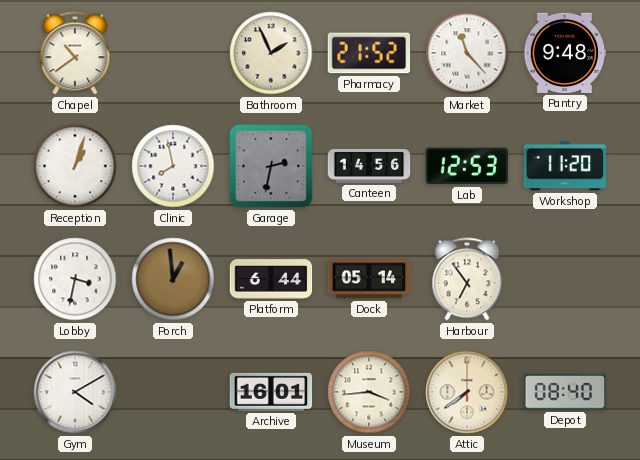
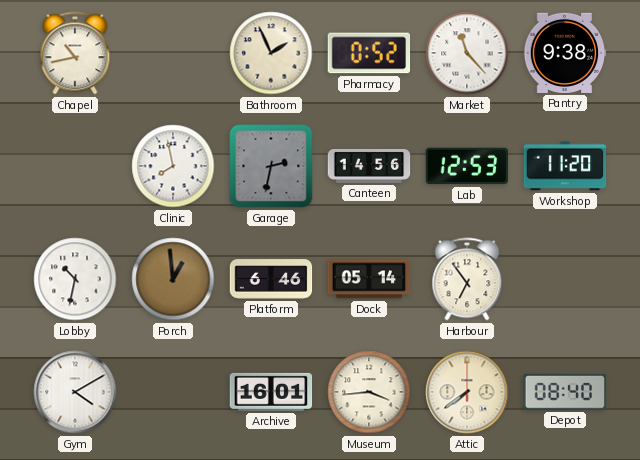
Chapel: 10:39 -> 10:43 (75, 53)
Pharmacy: 21:52 -> 0:52 (369, 53)
Pantry: 9:48 -> 9:38 (565, 53)
Reception: 1:03 -> none (75, 166)
Lobby: 3:32 -> 10:32 (75, 279)
Platform: 6:44 -> 6:46 (271, 279)
